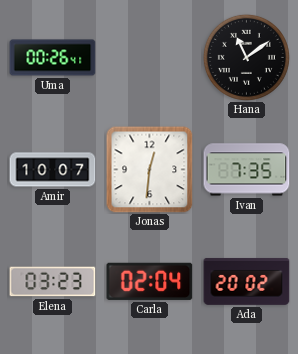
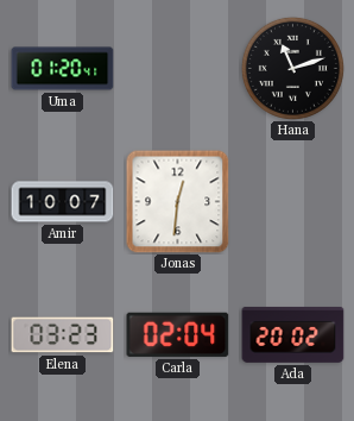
Uma: 00:26 -> 01:20 (63, 69)
Hana: 11:09 -> 11:12 (292, 68)
Ivan: 7:35 -> none (247, 170)
